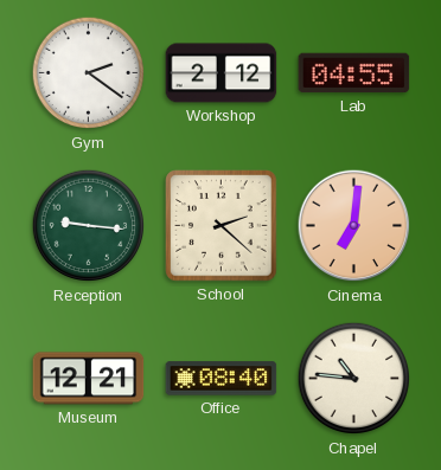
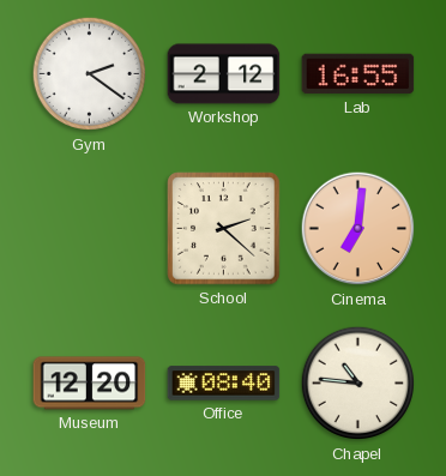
Lab: 04:55 -> 16:55 (358, 74)
Reception: 9:16 -> none (89, 226)
Museum: 12:21 -> 12:20 (90, 384)
